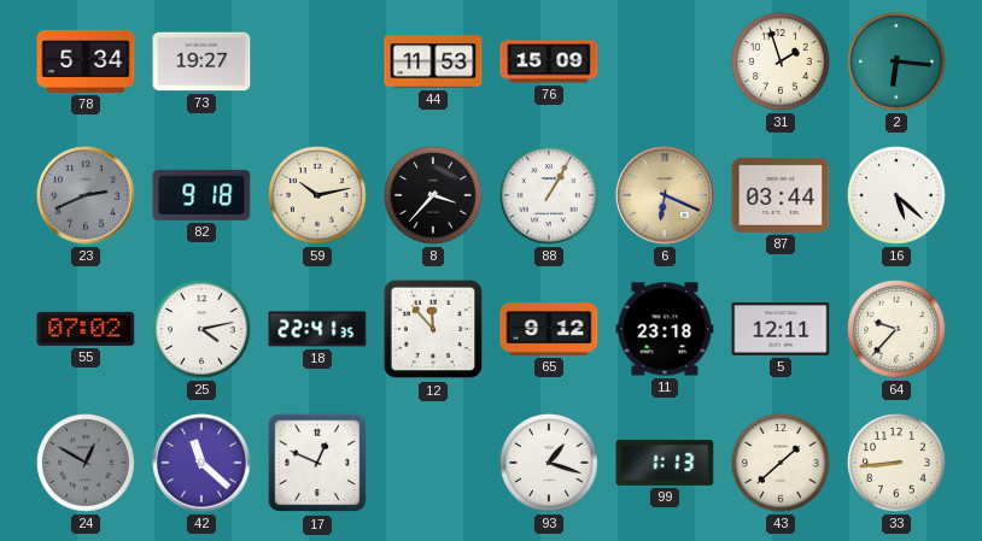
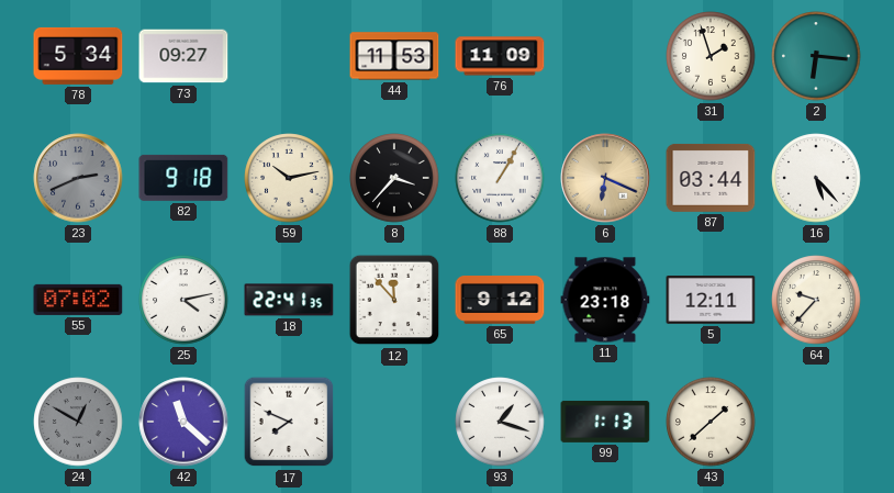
73: 19:27 -> 09:27 (183, 56)
76: 15:09 -> 11:09 (500, 56)
16: 5:22 -> 5:23 (816, 178)
17: 12:49 -> 7:49 (289, 422)
33: 8:44 -> none (896, 463)
